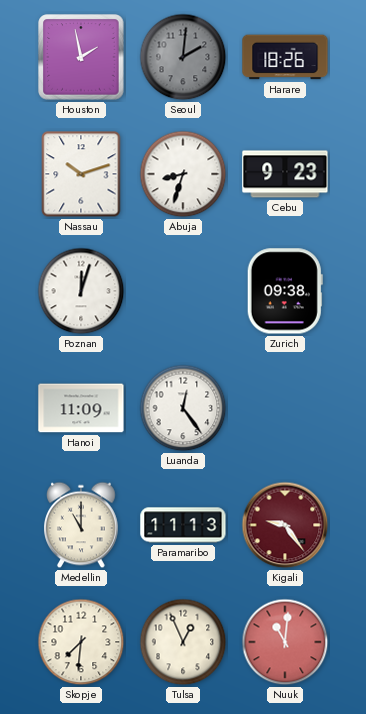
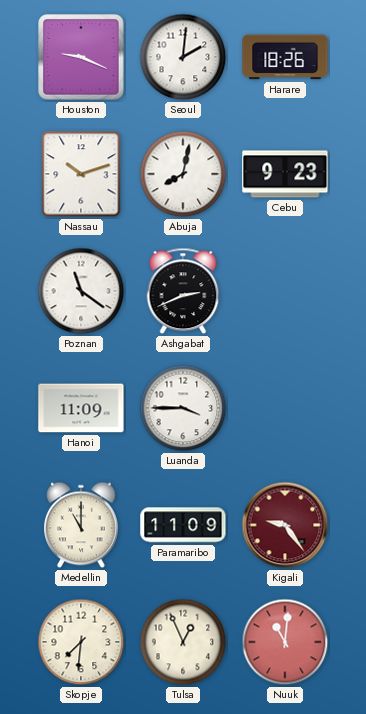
Houston: 1:58 -> 9:19 (81, 57)
Seoul dial: grey -> white (183, 57)
Abuja: 8:33 -> 8:02 (183, 174)
Poznan: 12:03 -> 11:21 (81, 291)
Ashgabat: none -> 2:41 (183, 291)
Zurich: 09:38 -> none (285, 291)
Luanda: 12:24 -> 3:45 (183, 408)
Paramaribo: 11:13 -> 11:09 (183, 525)
